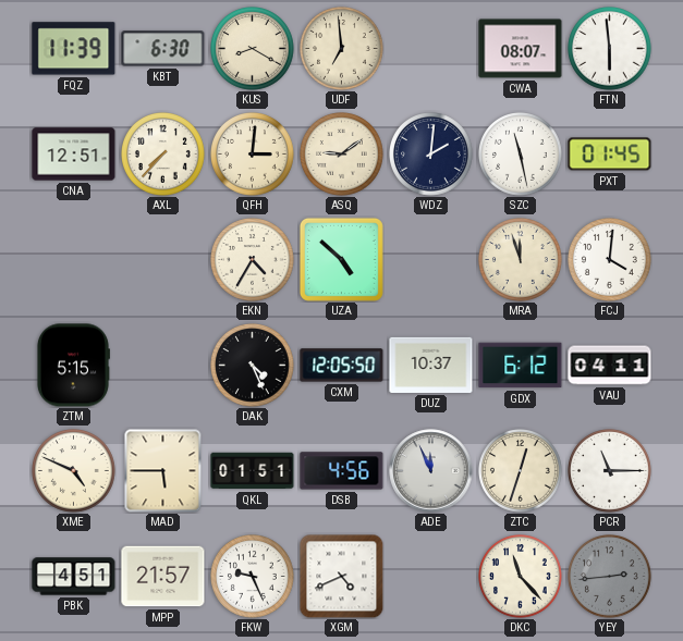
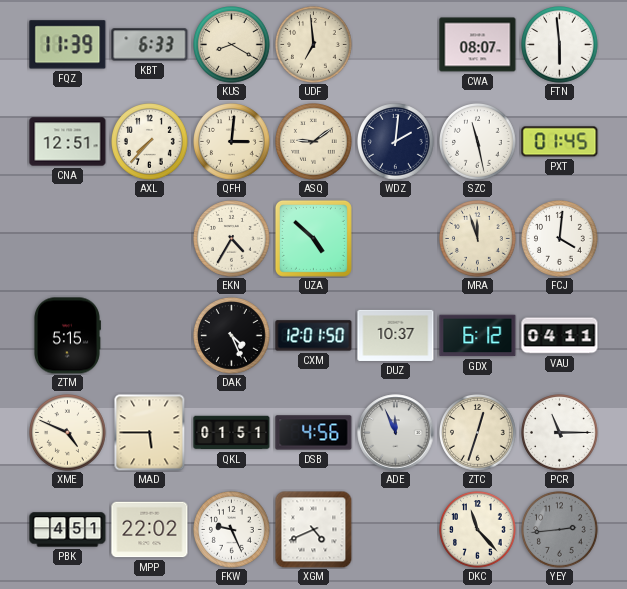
KBT: 6:30 -> 6:33 (150, 45)
CXM: 12:05 -> 12:01 (314, 336)
MPP: 21:57 -> 22:02 (150, 530)
